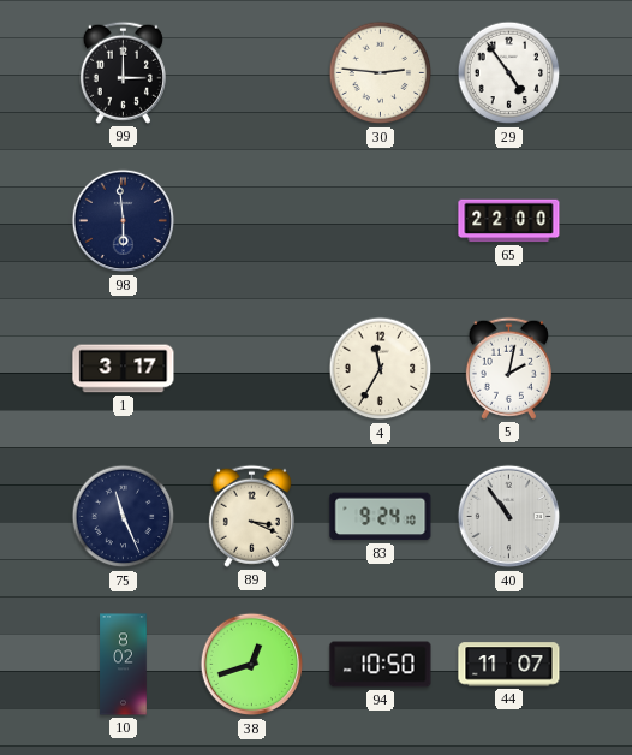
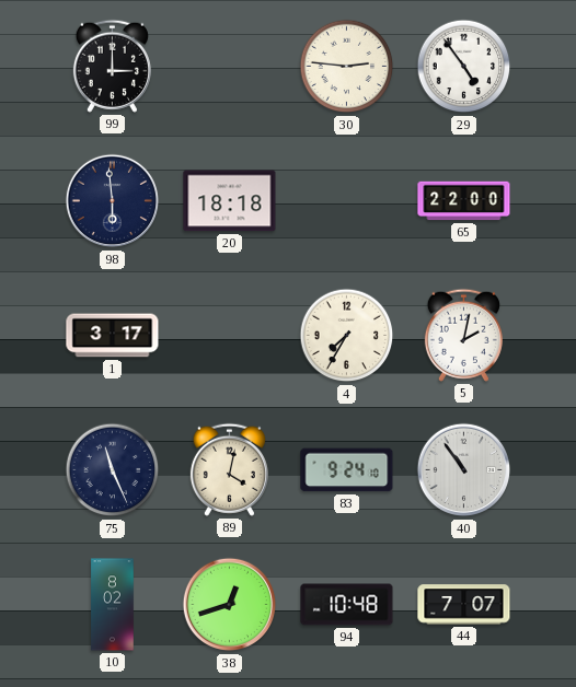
20: none -> 18:18 (230, 201)
4: 11:35 -> 7:35 (347, 336)
89: 3:19 -> 4:02 (229, 469)
94: 10:50 -> 10:48 (347, 605)
44: 11:07 -> 7:07 (464, 605)
